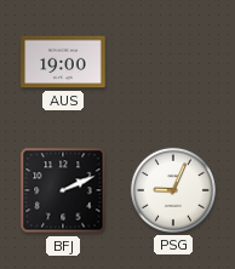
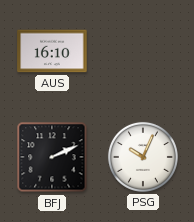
AUS: 19:00 -> 16:10 (52, 51)
PSG: 9:04 -> 10:04 (143, 157)
